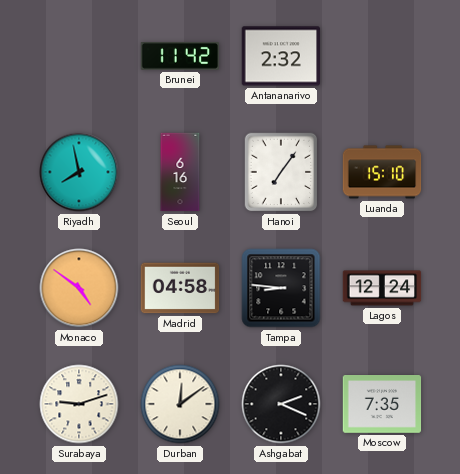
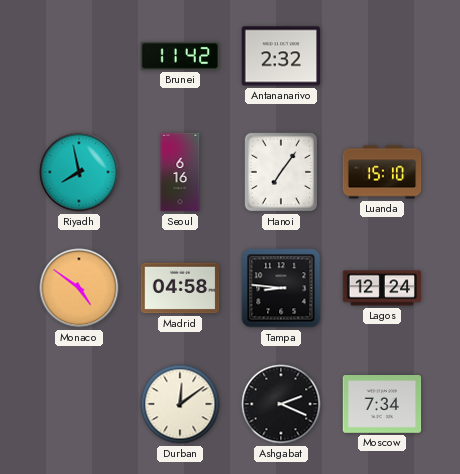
Surabaya: 9:12 -> none (79, 404)
Moscow: 7:35 -> 7:34 (382, 405)
